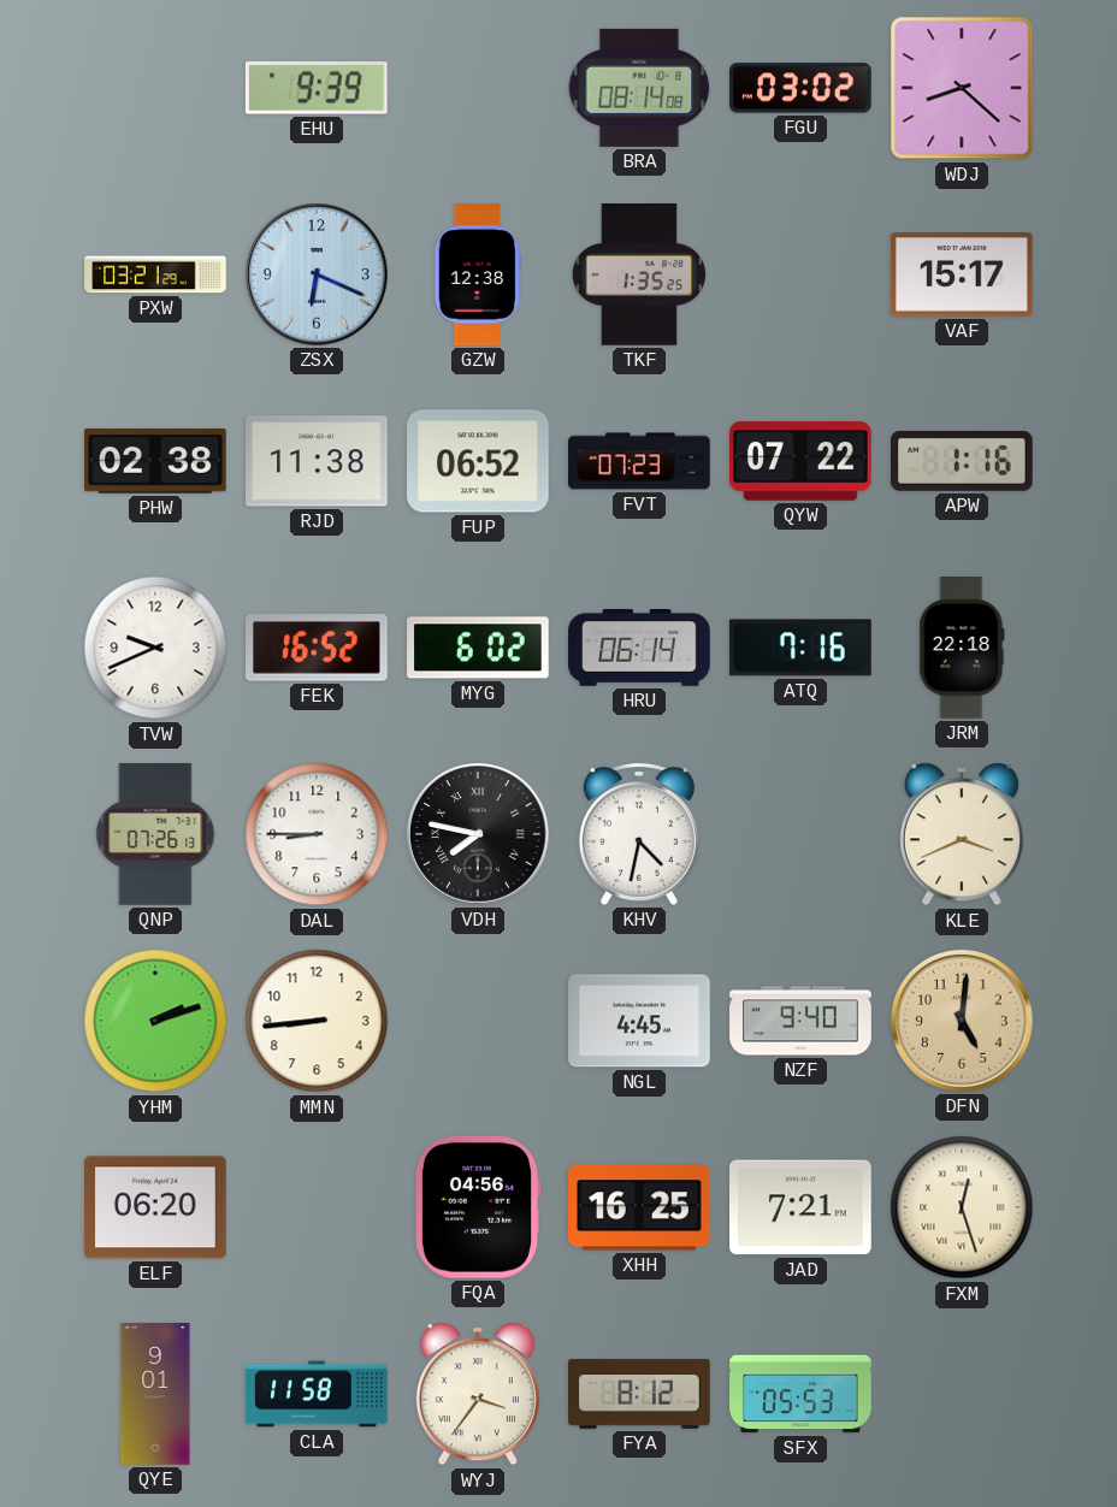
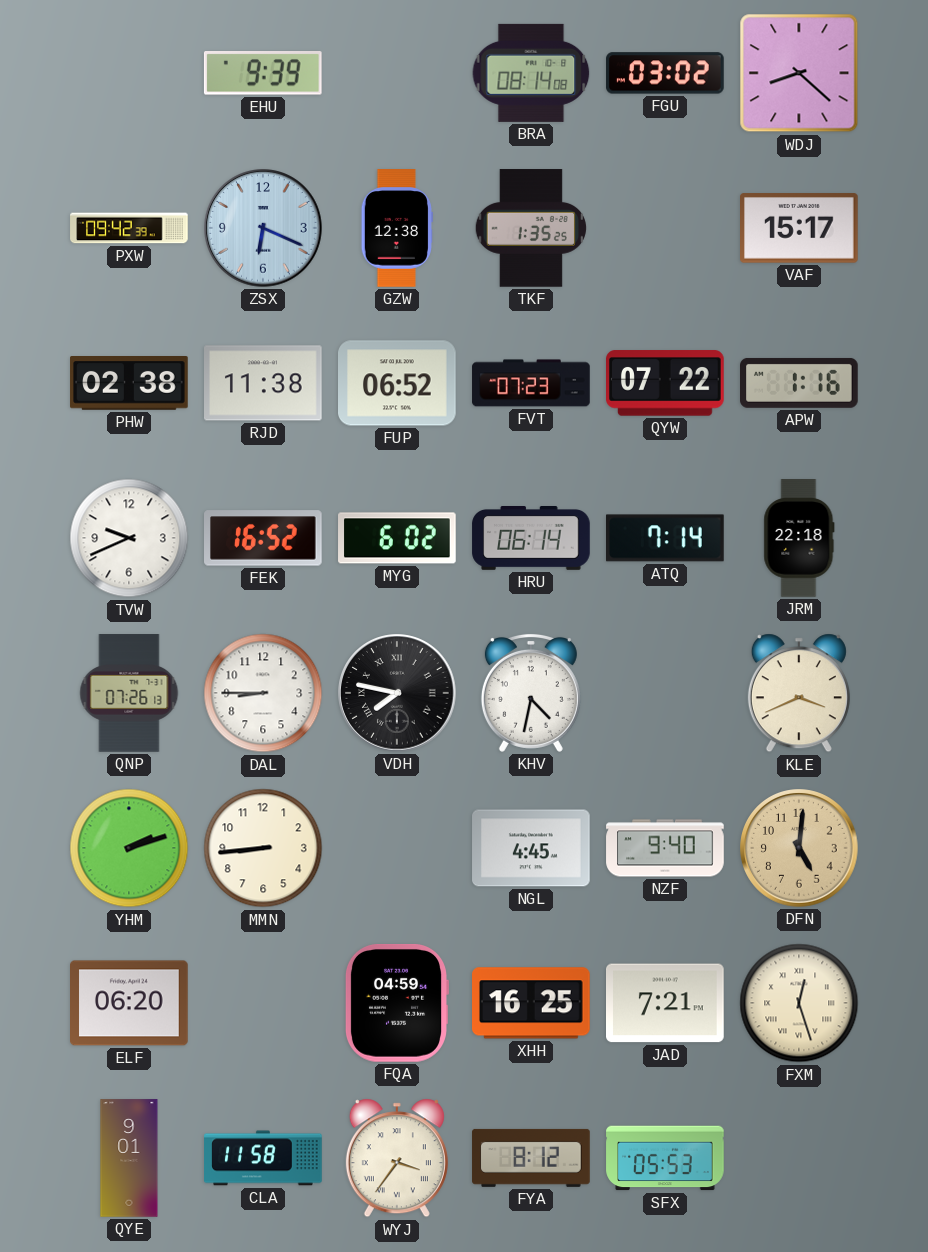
PXW: 03:21 -> 09:42 (129, 228)
ATQ: 7:16 -> 7:14 (666, 538)
FQA: 04:56 -> 04:59 (396, 1003)
